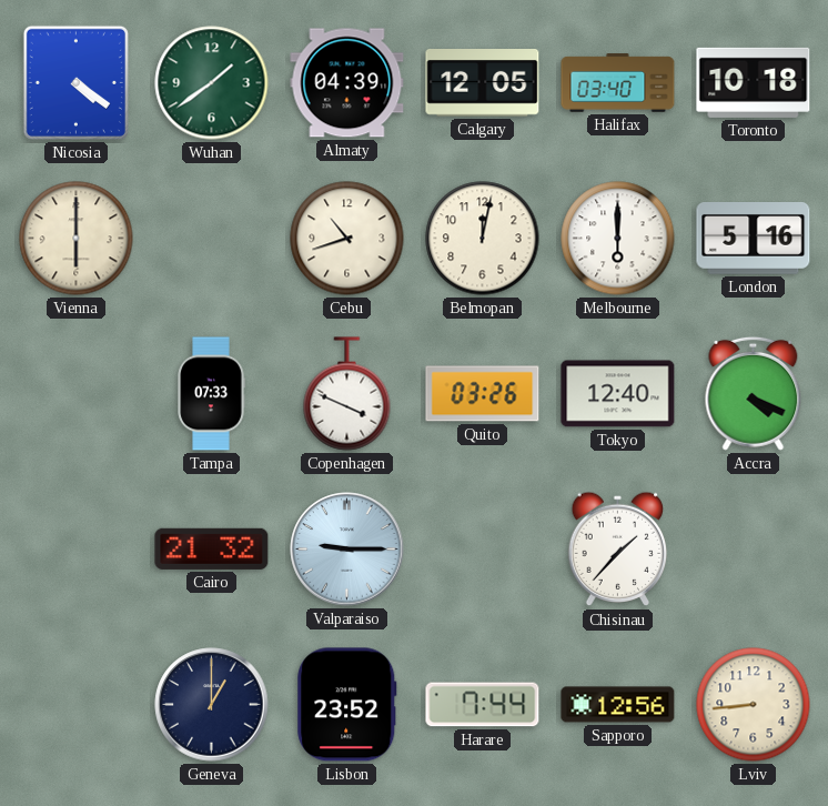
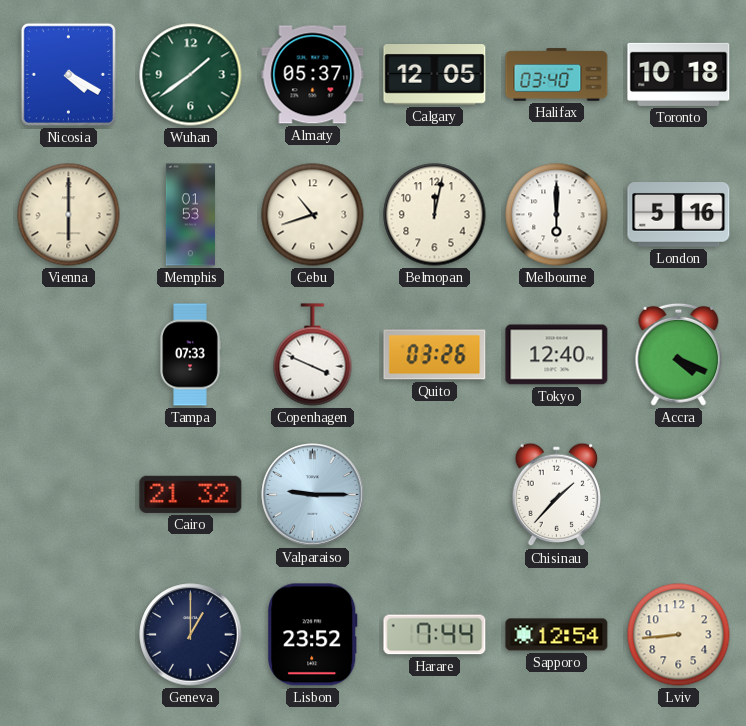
Nicosia: 4:21 -> 4:20 (68, 74)
Almaty: 04:39 -> 05:37 (313, 75)
Memphis: none -> 01:53 (190, 215)
Sapporo: 12:56 -> 12:54 (557, 635)
